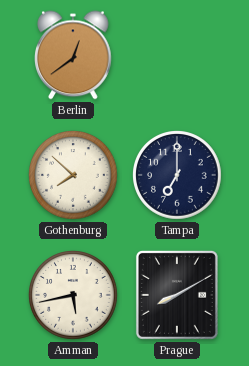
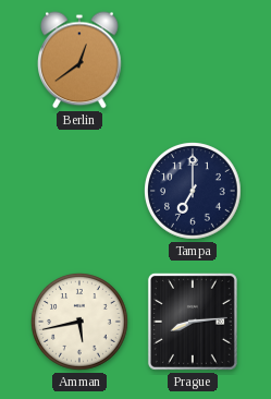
Gothenburg: 7:52 -> none (74, 176)
Prague: 8:10 -> 8:14 (193, 322)
